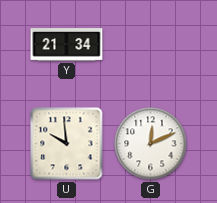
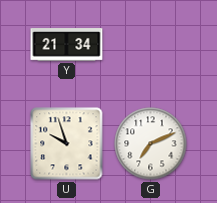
U: 9:59 -> 9:57 (67, 144)
G: 12:11 -> 7:11 (151, 144)
